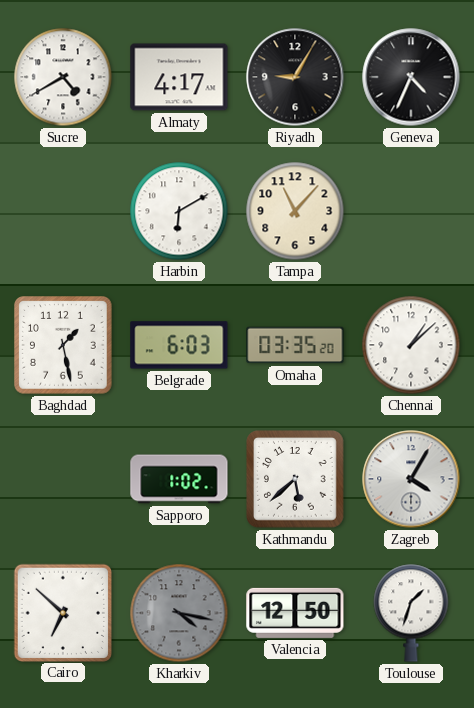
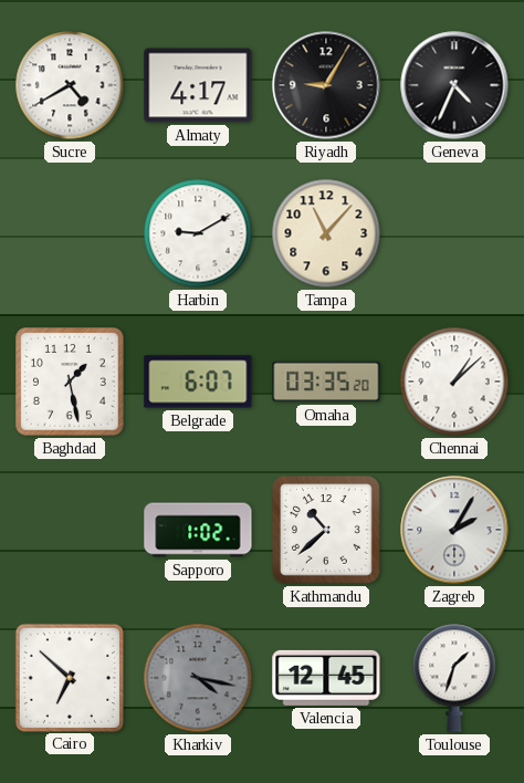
Harbin: 6:10 -> 9:10 (198, 233)
Belgrade: 6:03 -> 6:07 (198, 382)
Kathmandu: 5:38 -> 10:38 (327, 531)
Zagreb: 4:05 -> 2:05 (454, 530)
Valencia: 12:50 -> 12:45 (326, 678)
